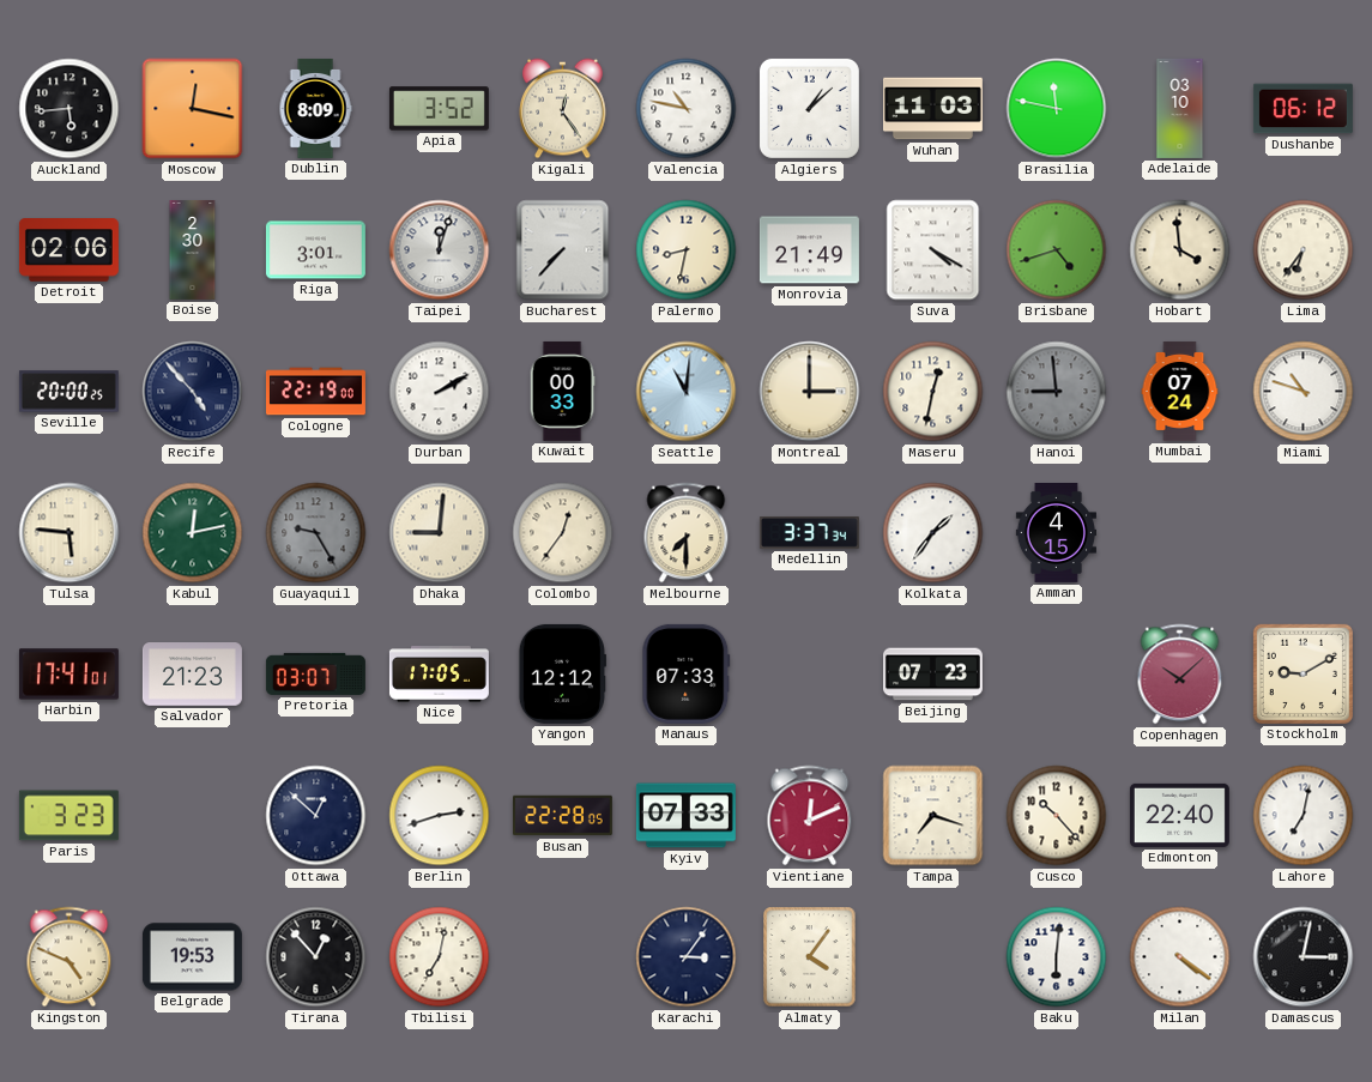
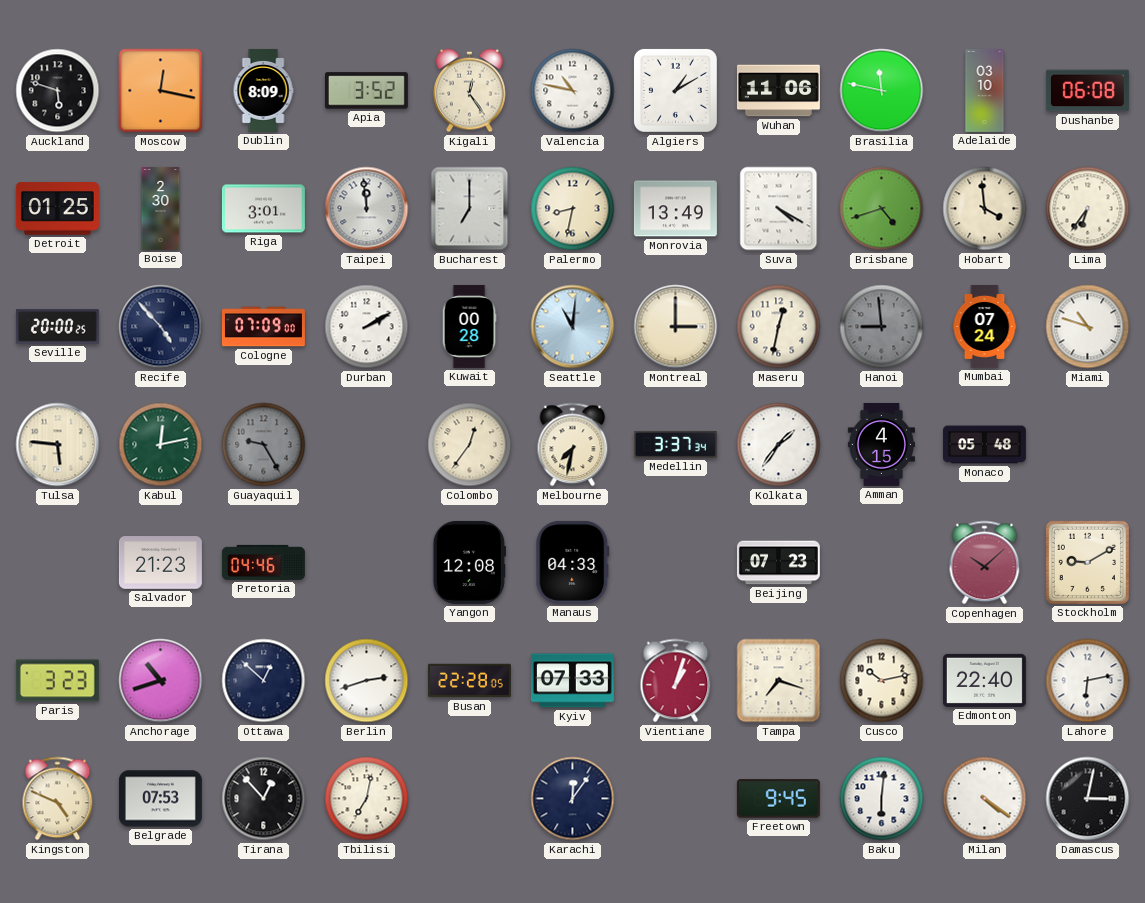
Auckland: 5:44 -> 5:48 (58, 91)
Algiers: 1:08 -> 1:10 (675, 90)
Wuhan: 11:03 -> 11:06 (778, 91)
Dushanbe: 06:12 -> 06:08 (1087, 91)
Detroit: 02:06 -> 01:25 (57, 209)
Taipei: 12:03 -> 11:59 (367, 209)
Bucharest: 7:37 -> 7:00 (470, 209)
Monrovia: 21:49 -> 13:49 (675, 209)
Cologne: 22:19 -> 07:09 (263, 327)
Kuwait: 00:33 -> 00:28 (469, 326)
Dhaka: 9:01 -> none (440, 533)
Melbourne: 7:30 -> 7:32 (573, 445)
Monaco: none -> 05:48 (984, 445)
Harbin: 17:41 -> none (68, 675)
Pretoria: 03:07 -> 04:46 (263, 562)
Nice: 17:05 -> none (439, 675)
Yangon: 12:12 -> 12:08 (469, 562)
Manaus: 07:33 -> 04:33 (573, 562)
Anchorage: none -> 10:42 (161, 681)
Vientiane: 12:11 -> 1:03 (676, 681)
Cusco: 10:23 -> 10:13 (882, 681)
Lahore: 7:02 -> 6:13 (1088, 681)
Belgrade: 19:53 -> 07:53 (160, 799)
Karachi: 3:06 -> 12:06 (573, 799)
Almaty: 4:06 -> none (810, 957)
Freetown: none -> 9:45 (778, 799)
